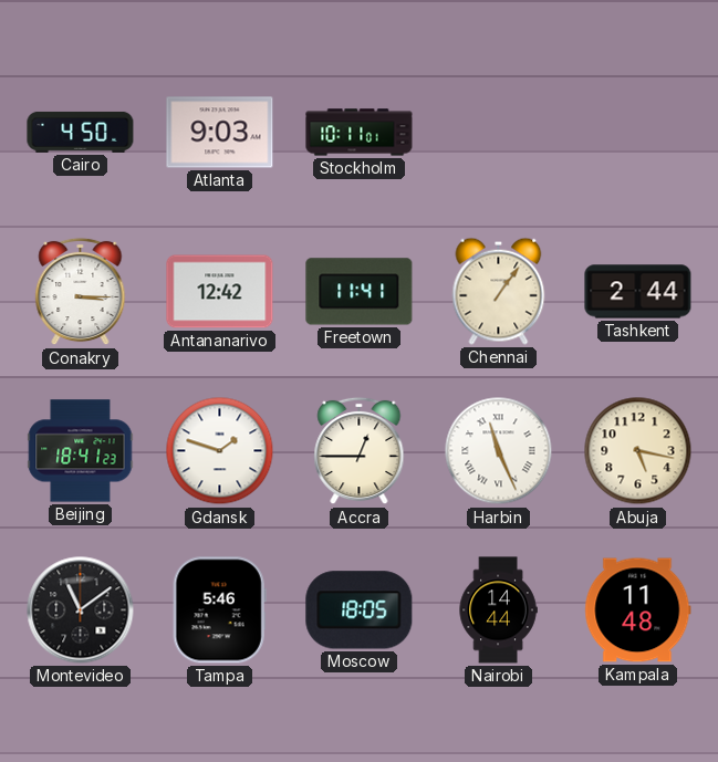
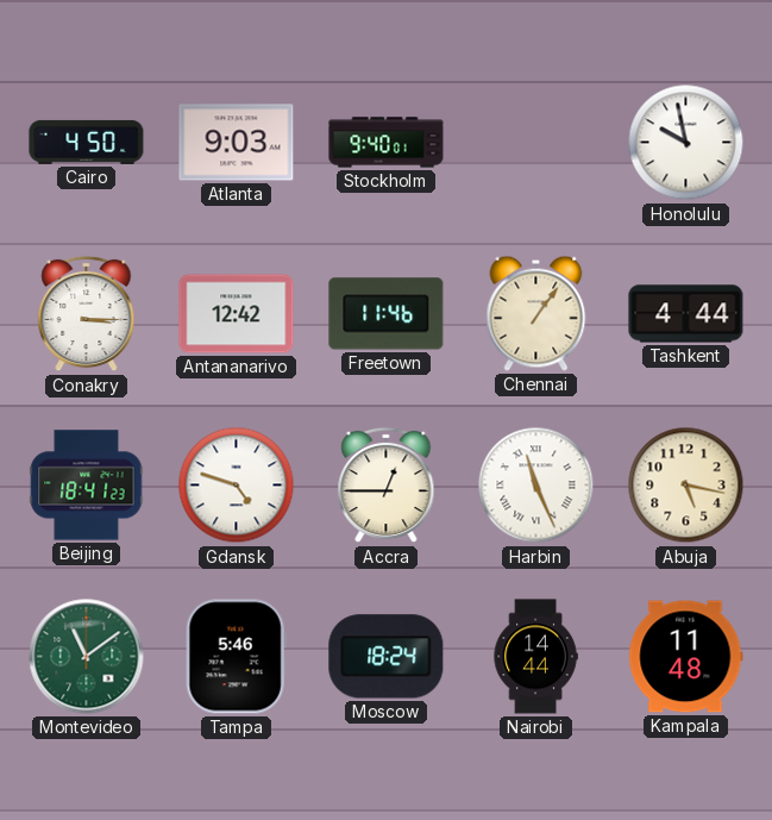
Stockholm: 10:11 -> 9:40 (387, 143)
Honolulu: none -> 9:58 (686, 143)
Freetown: 11:41 -> 11:46 (387, 314)
Tashkent: 2:44 -> 4:44 (686, 314)
Gdansk: 1:48 -> 4:48 (237, 486)
Montevideo dial: black -> green (87, 657)
Moscow: 18:05 -> 18:24 (387, 657)
